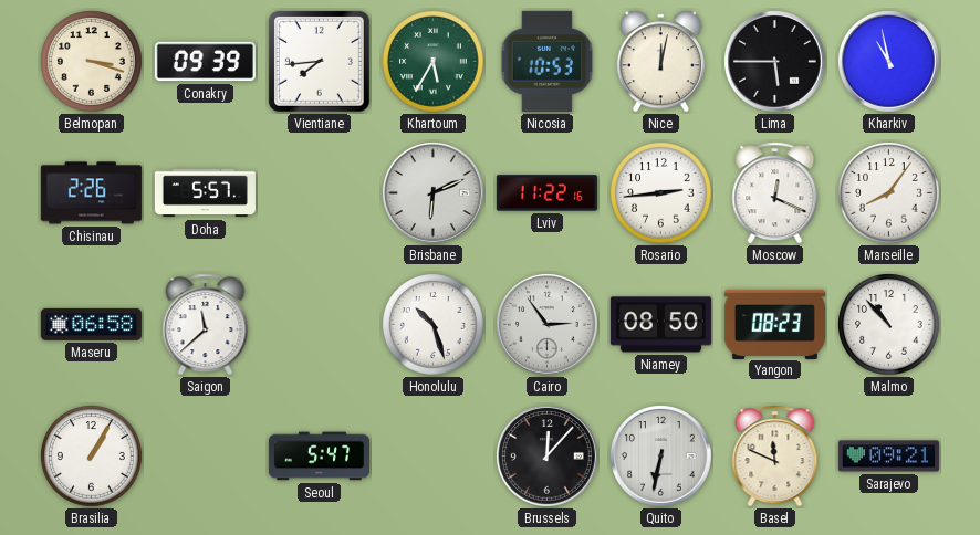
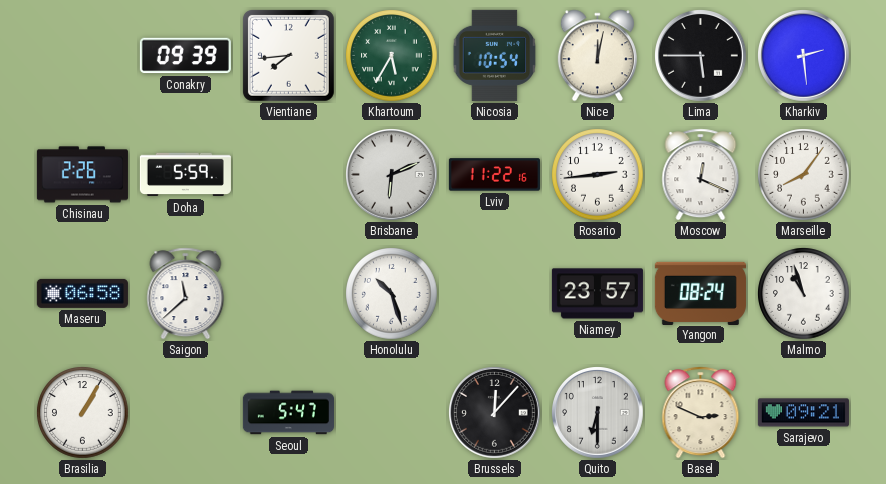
Belmopan: 3:18 -> none (92, 62)
Nicosia: 10:53 -> 10:54 (495, 55)
Kharkiv: 10:58 -> 2:29 (804, 56)
Doha: 5:57 -> 5:59 (185, 175)
Cairo: 2:54 -> none (548, 325)
Niamey: 08:50 -> 23:57 (597, 294)
Yangon: 08:23 -> 08:24 (700, 293)
Malmo: 10:53 -> 10:57 (804, 294)
Quito: 6:32 -> 6:30 (598, 413)
Basel: 11:49 -> 2:49 (701, 413)
